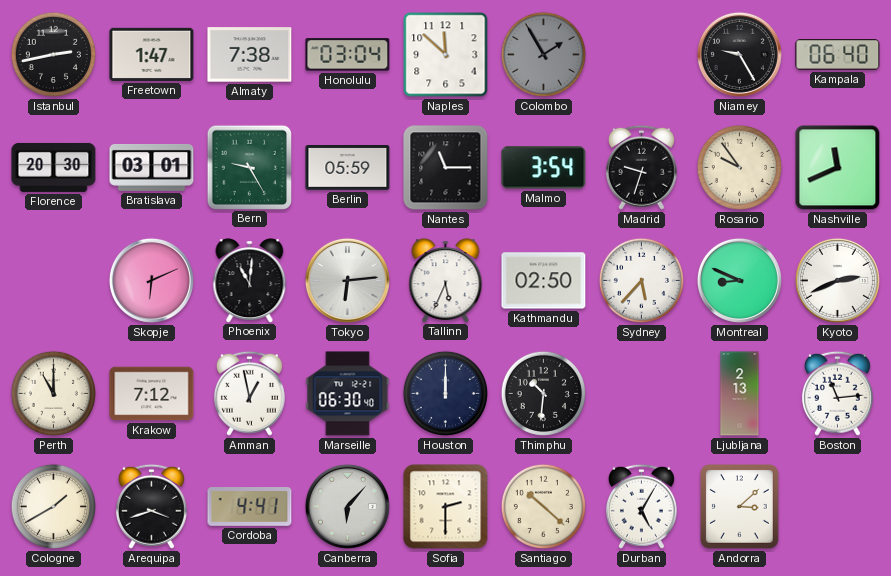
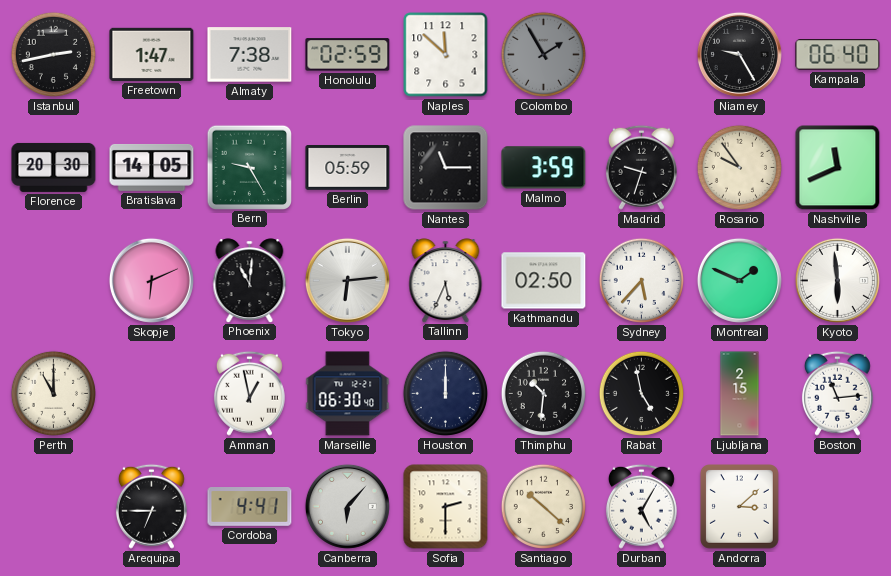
Honolulu: 03:04 -> 02:59 (348, 55)
Bratislava: 03:01 -> 14:05 (152, 167)
Malmo: 3:54 -> 3:59 (544, 168)
Montreal: 8:49 -> 1:49 (739, 280)
Kyoto: 2:41 -> 5:59 (837, 280)
Krakow: 7:12 -> none (152, 394)
Rabat: none -> 4:58 (641, 393)
Ljubljana: 2:13 -> 2:15 (740, 394)
Cologne: 1:40 -> none (53, 506)
Arequipa: 3:42 -> 6:45 (151, 506)
